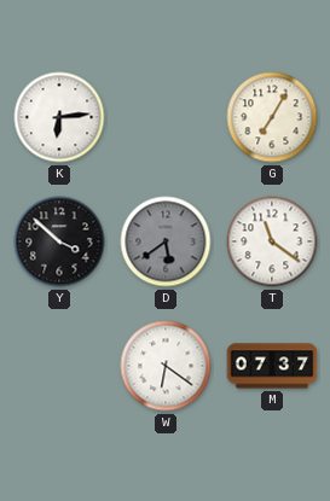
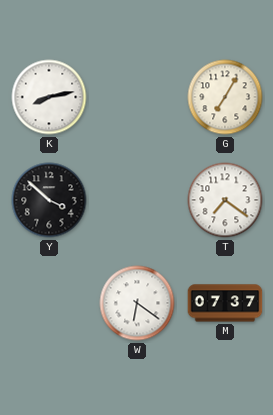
K: 6:14 -> 8:13 (49, 97)
D: 5:39 -> none (166, 241)
T: 11:21 -> 7:21 (225, 200)
